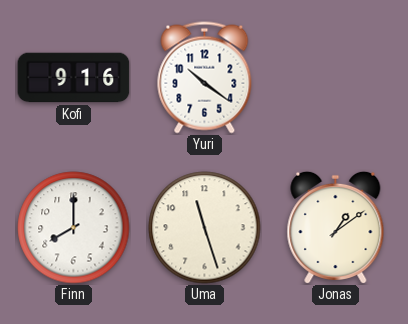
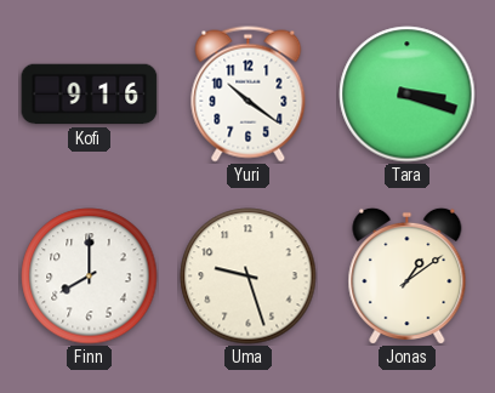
Tara: none -> 3:18 (408, 95)
Uma: 11:27 -> 9:27 (249, 277)
